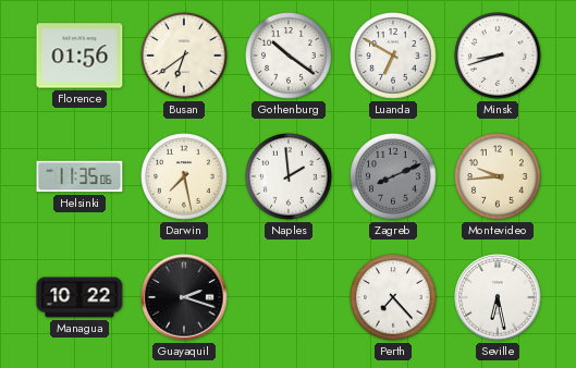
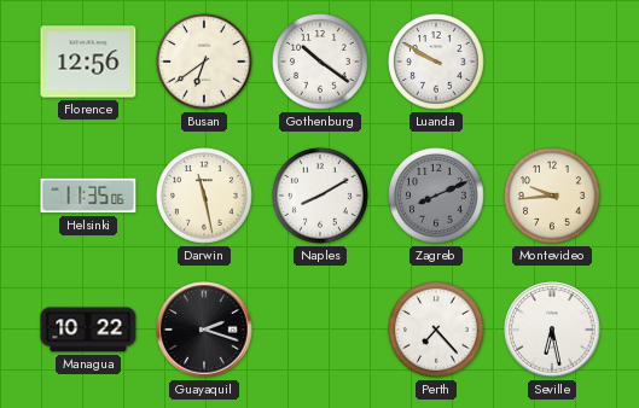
Florence: 01:56 -> 12:56 (88, 62)
Luanda: 6:50 -> 9:50 (436, 62)
Minsk: 8:42 -> none (498, 56)
Darwin: 7:28 -> 11:28 (204, 196)
Naples: 1:59 -> 8:10 (320, 196)
